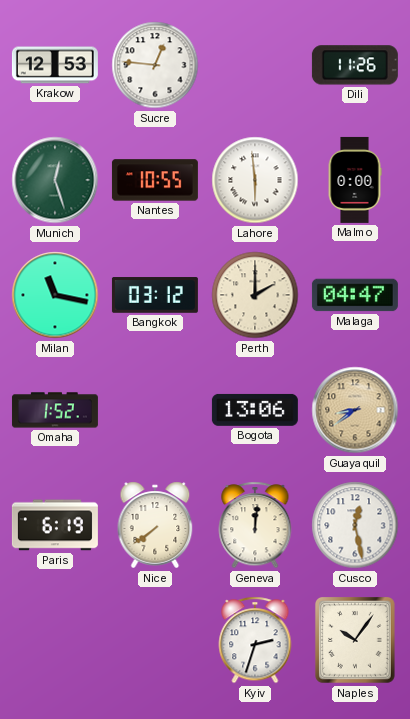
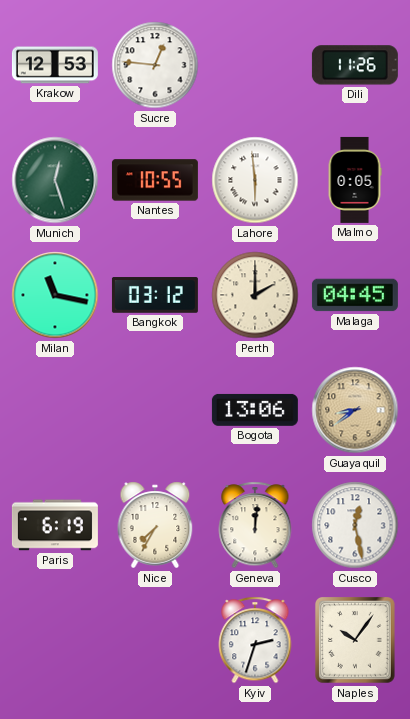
Malmo: 0:00 -> 0:05 (355, 180)
Malaga: 04:47 -> 04:45 (355, 295)
Omaha: 1:52 -> none (55, 410)
Nice: 7:39 -> 7:35 (155, 525)
